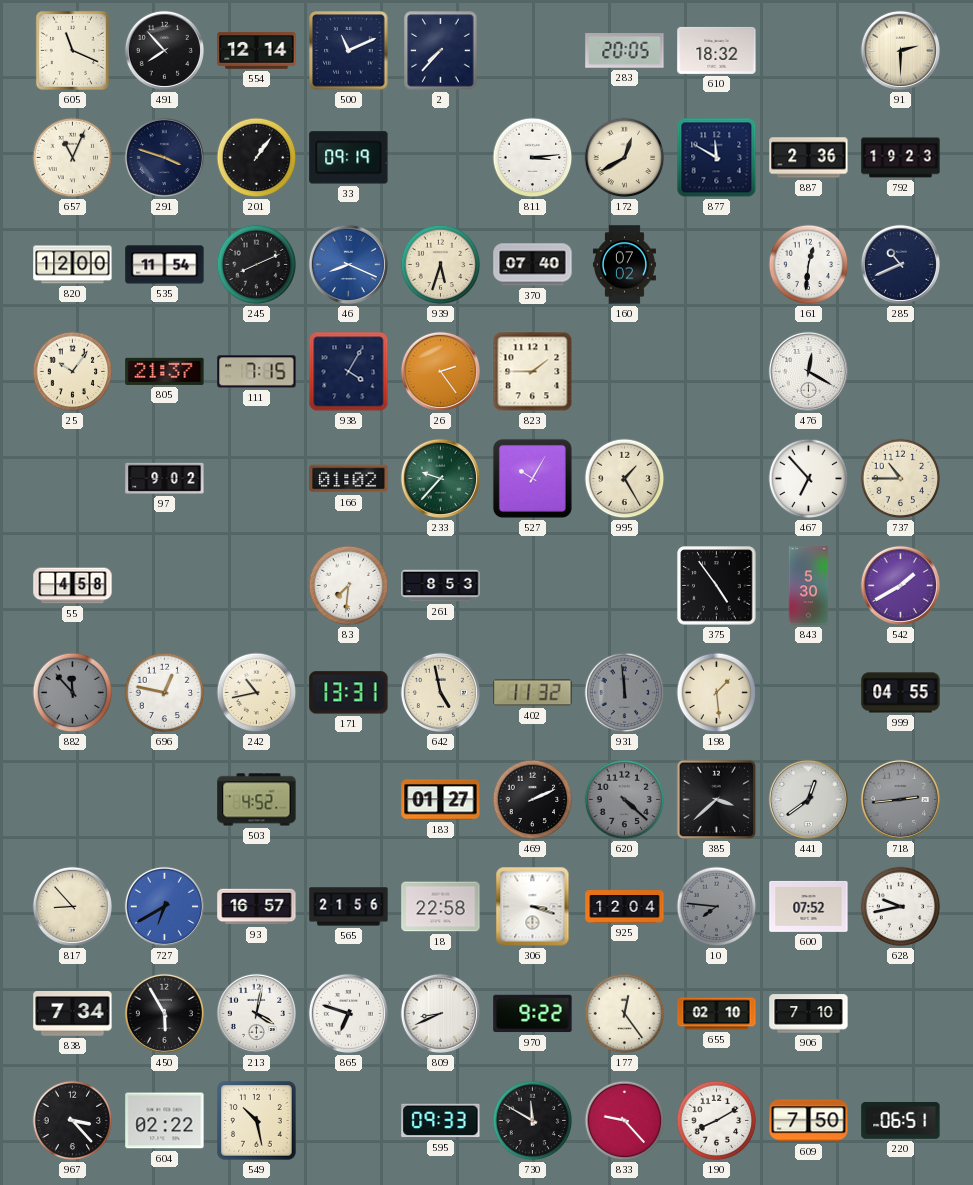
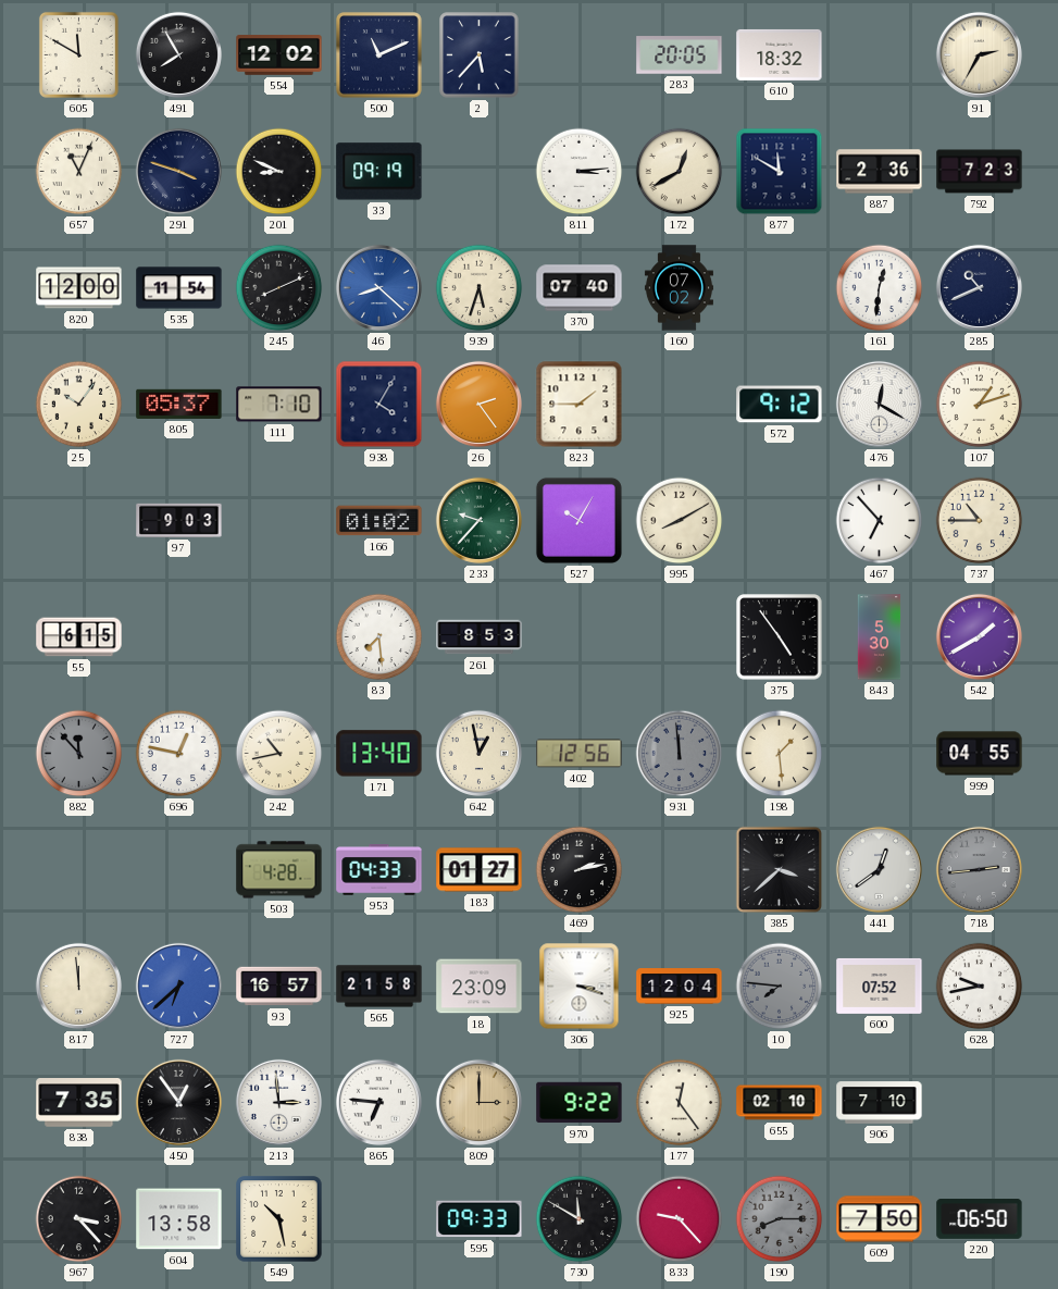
605: 11:19 -> 11:50 (78, 54)
491: 7:53 -> 7:55 (178, 54)
554: 12:14 -> 12:02 (279, 55)
2: 7:37 -> 5:37 (480, 55)
91: 2:30 -> 2:35 (979, 54)
201: 1:06 -> 8:49 (279, 172)
792: 19:23 -> 7:23 (980, 172)
46: 8:19 -> 8:22 (378, 287)
805: 21:37 -> 05:37 (179, 404)
111: 7:15 -> 7:10 (279, 405)
572: none -> 9:12 (780, 405)
107: none -> 1:12 (980, 405)
97: 9:02 -> 9:03 (179, 520)
995: 1:25 -> 8:10 (680, 521)
55: 4:58 -> 6:15 (79, 637)
83: 7:31 -> 7:29 (379, 637)
171: 13:31 -> 13:40 (379, 754)
642: 4:58 -> 12:58 (478, 753)
402: 11:32 -> 12:56 (580, 754)
503: 4:52 -> 4:28 (279, 870)
953: none -> 04:33 (379, 870)
469: 2:11 -> 2:13 (580, 870)
620: 4:22 -> none (625, 800)
817: 8:53 -> 11:59 (78, 986)
727: 6:40 -> 6:38 (178, 986)
565: 21:56 -> 21:58 (379, 987)
18: 22:58 -> 23:09 (480, 987)
838: 7:34 -> 7:35 (79, 1103)
450: 5:55 -> 12:54 (178, 1102)
213: 4:02 -> 2:59 (278, 1102)
865: 6:48 -> 6:46 (378, 1102)
809: 8:41 -> 3:00 (478, 1102)
809 dial: white -> champagne (478, 1102)
604: 02:22 -> 13:58 (179, 1219)
190: 8:10 -> 8:15 (780, 1219)
190 dial: white -> grey (780, 1219)
220: 06:51 -> 06:50 (980, 1219)
